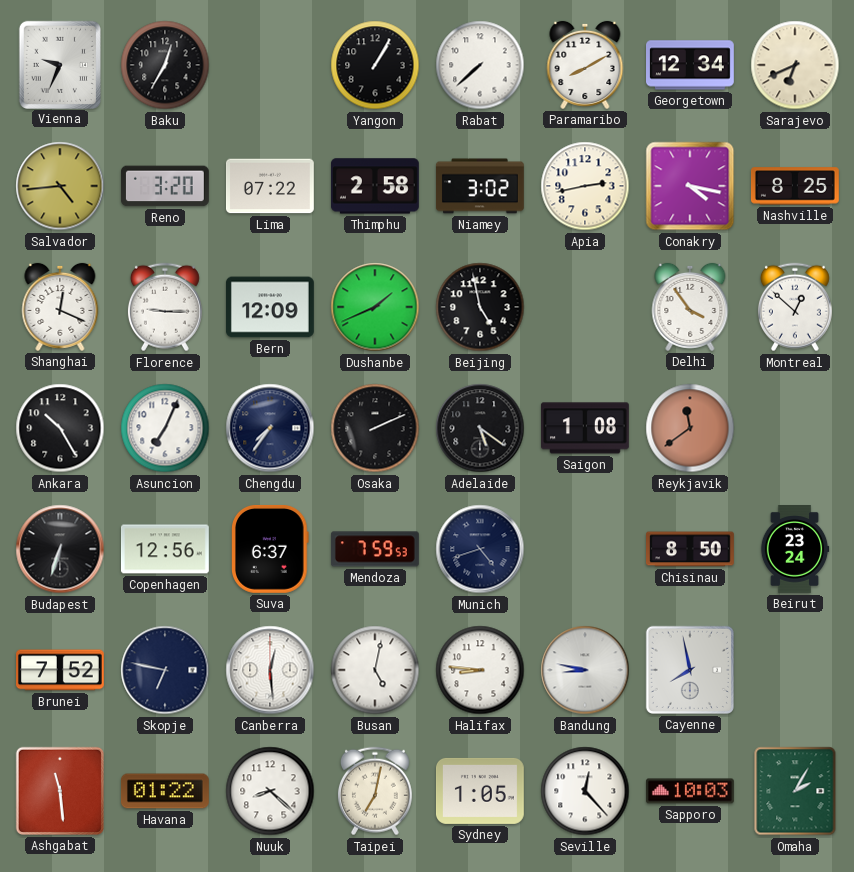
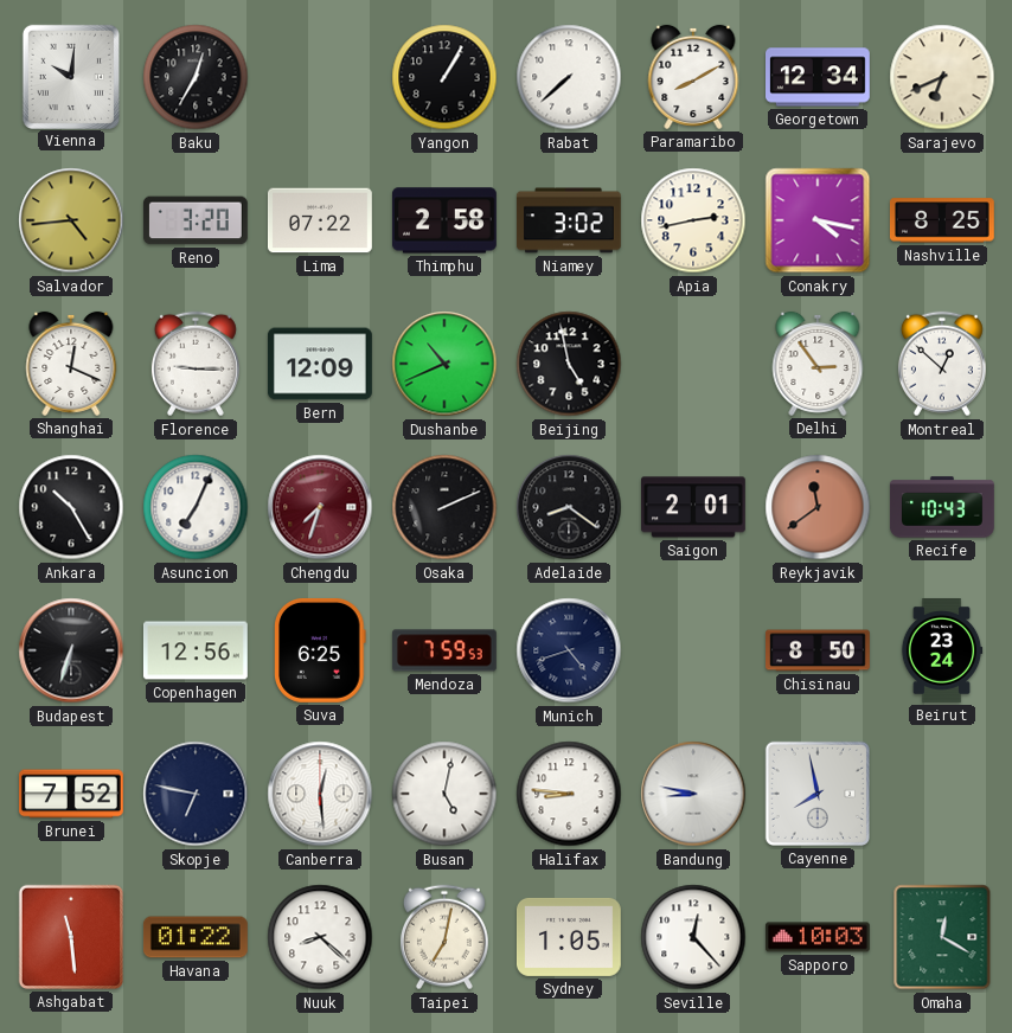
Vienna: 9:34 -> 10:01 (71, 76)
Dushanbe: 1:41 -> 10:41 (444, 364)
Delhi: 3:54 -> 2:54 (818, 364)
Chengdu: 7:36 -> 7:33 (320, 507)
Chengdu dial: navy -> burgundy (320, 507)
Adelaide: 5:21 -> 8:21 (569, 507)
Saigon: 1:08 -> 2:01 (693, 507)
Recife: none -> 10:43 (943, 507)
Suva: 6:37 -> 6:25 (320, 650)
Omaha: 2:05 -> 12:20 (942, 937)
